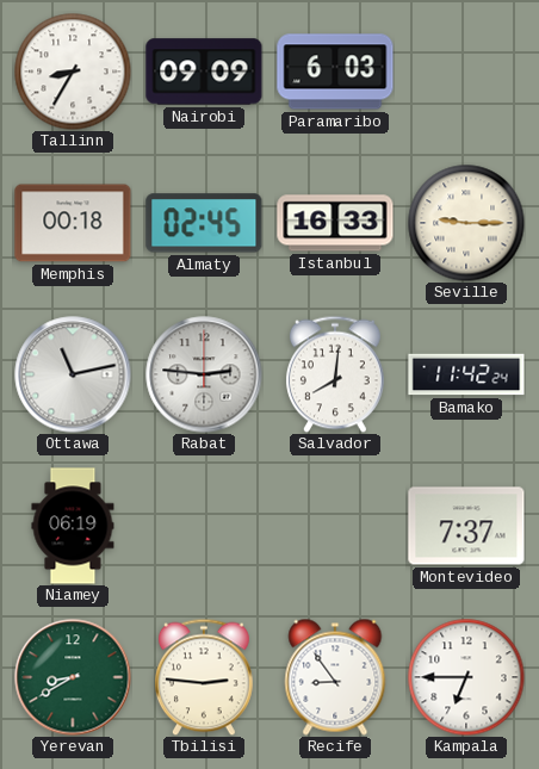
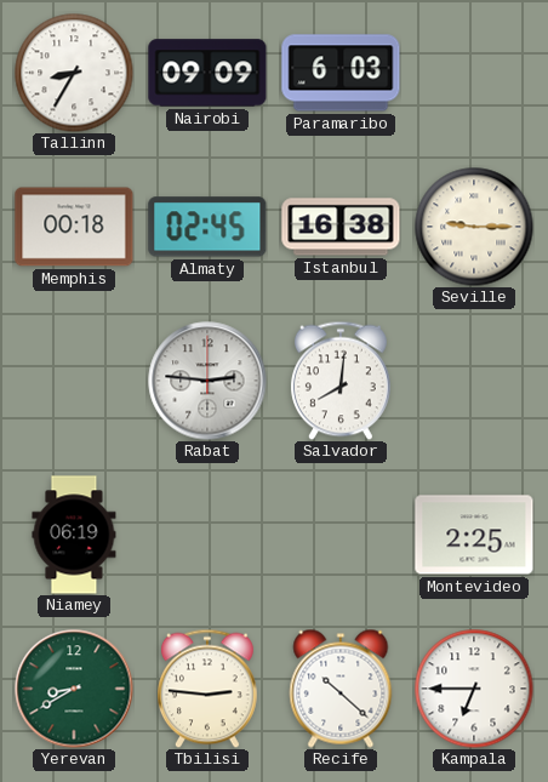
Istanbul: 16:33 -> 16:38 (341, 227)
Ottawa: 11:13 -> none (73, 374)
Bamako: 11:42 -> none (466, 374)
Montevideo: 7:37 -> 2:25 (474, 535)
Recife: 8:54 -> 10:22 (341, 689)
